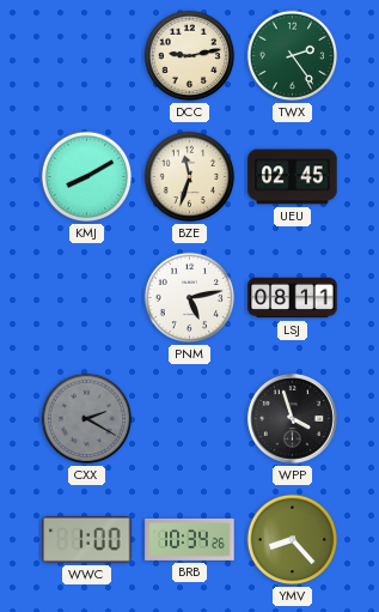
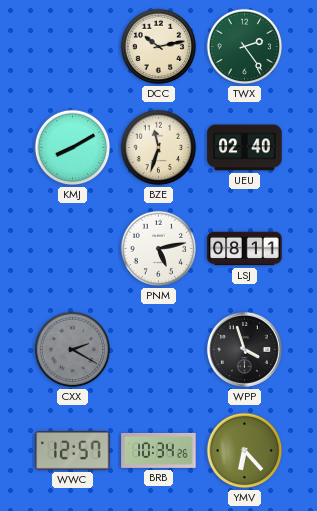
DCC: 9:13 -> 10:13 (159, 47)
UEU: 02:45 -> 02:40 (245, 148)
WWC: 1:00 -> 12:57 (73, 450)
YMV: 8:23 -> 6:23 (245, 451)
